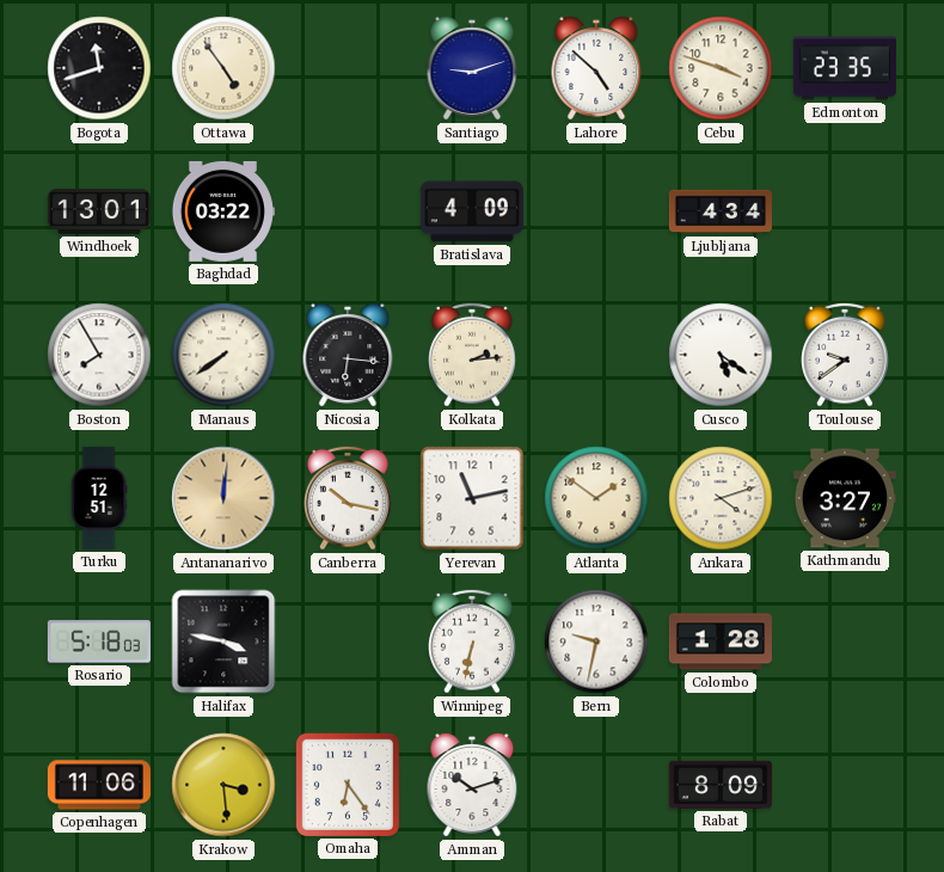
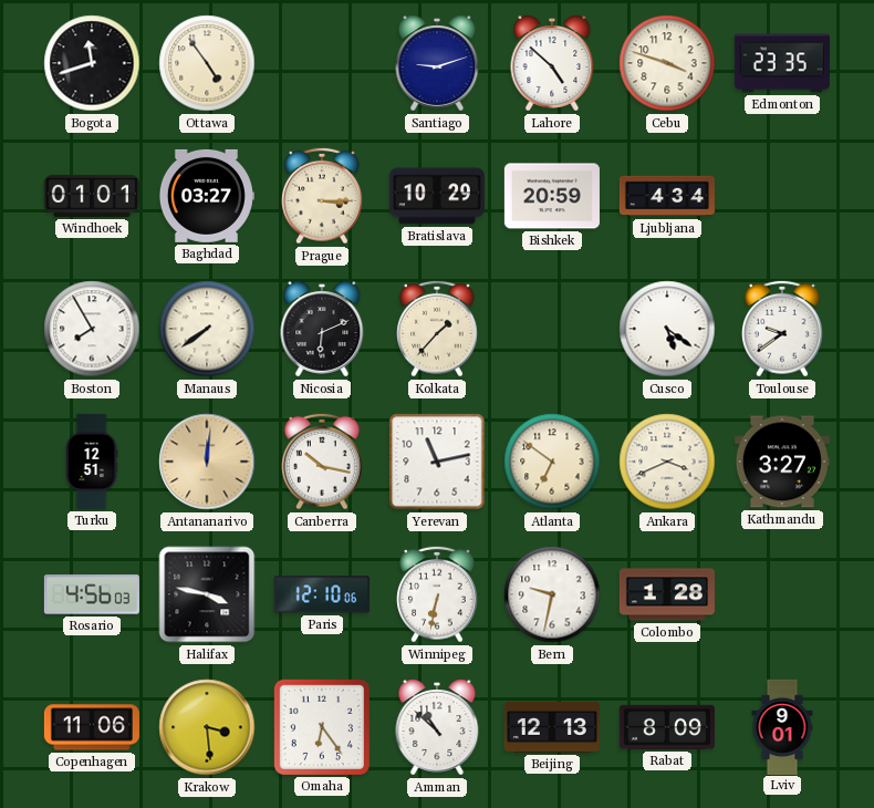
Windhoek: 13:01 -> 01:01 (92, 196)
Baghdad: 03:22 -> 03:27 (206, 196)
Prague: none -> 3:15 (323, 196)
Bratislava: 4:09 -> 10:29 (437, 196)
Bishkek: none -> 20:59 (552, 196)
Nicosia: 6:16 -> 6:11 (322, 329)
Kolkata: 2:14 -> 1:37 (438, 329)
Atlanta: 1:51 -> 6:51 (552, 462)
Ankara: 4:12 -> 3:41 (667, 462)
Rosario: 5:18 -> 4:56 (92, 594)
Paris: none -> 12:10 (322, 594)
Amman: 10:12 -> 10:52 (437, 727)
Beijing: none -> 12:13 (552, 727)
Lviv: none -> 9:01 (782, 726)
